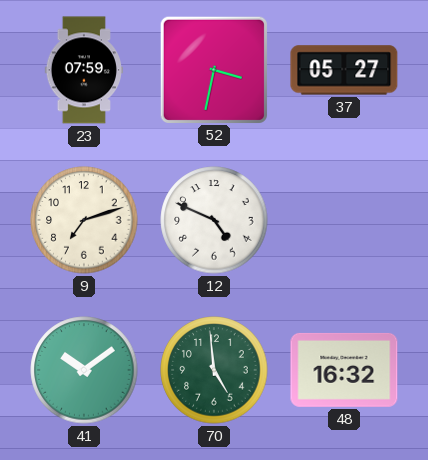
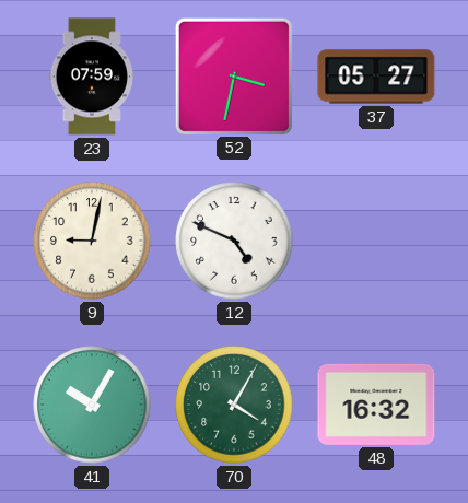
9: 7:12 -> 9:02 (92, 241)
41: 10:09 -> 10:05 (92, 405)
70: 4:59 -> 4:05 (234, 405)
